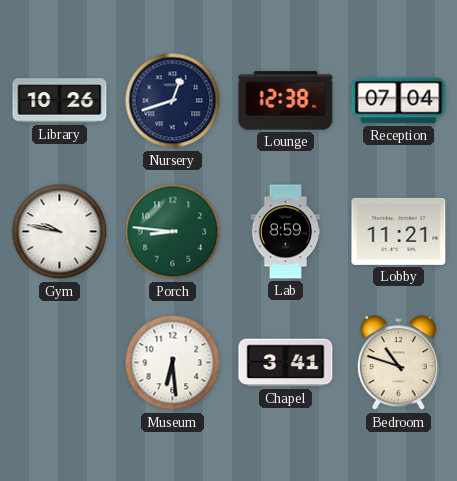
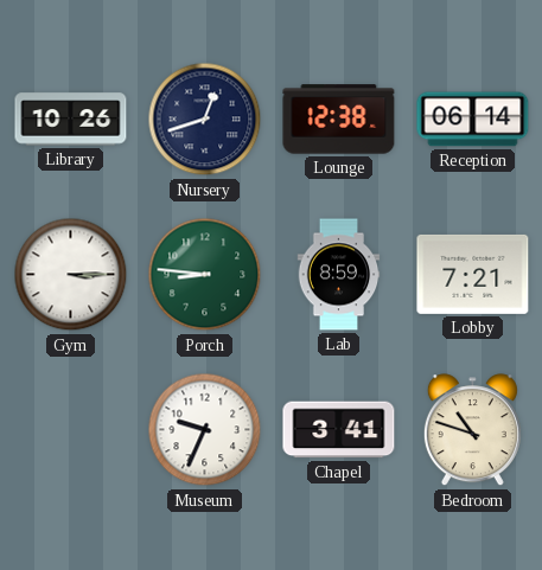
Reception: 07:04 -> 06:14 (473, 120)
Gym: 9:47 -> 3:15 (71, 275)
Lobby: 11:21 -> 7:21 (473, 274)
Museum: 6:29 -> 9:34 (205, 430)
